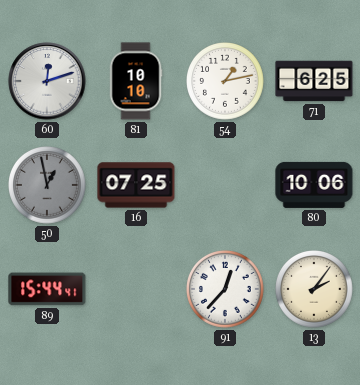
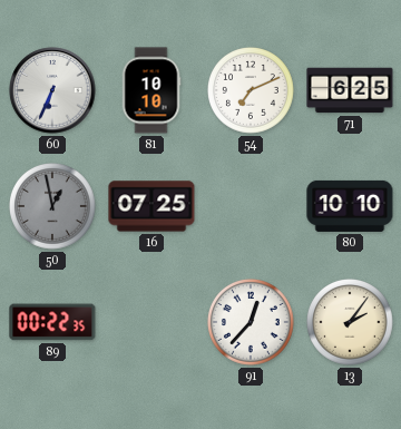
60: 12:12 -> 6:34 (52, 90)
54: 1:13 -> 7:11 (252, 91)
80: 10:06 -> 10:10 (350, 206)
89: 15:44 -> 00:22 (52, 322)
